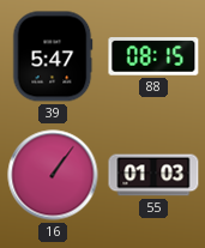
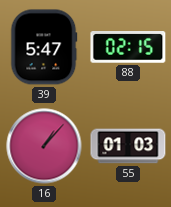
88: 08:15 -> 02:15 (128, 48)
16: 1:06 -> 1:07 (44, 146)
